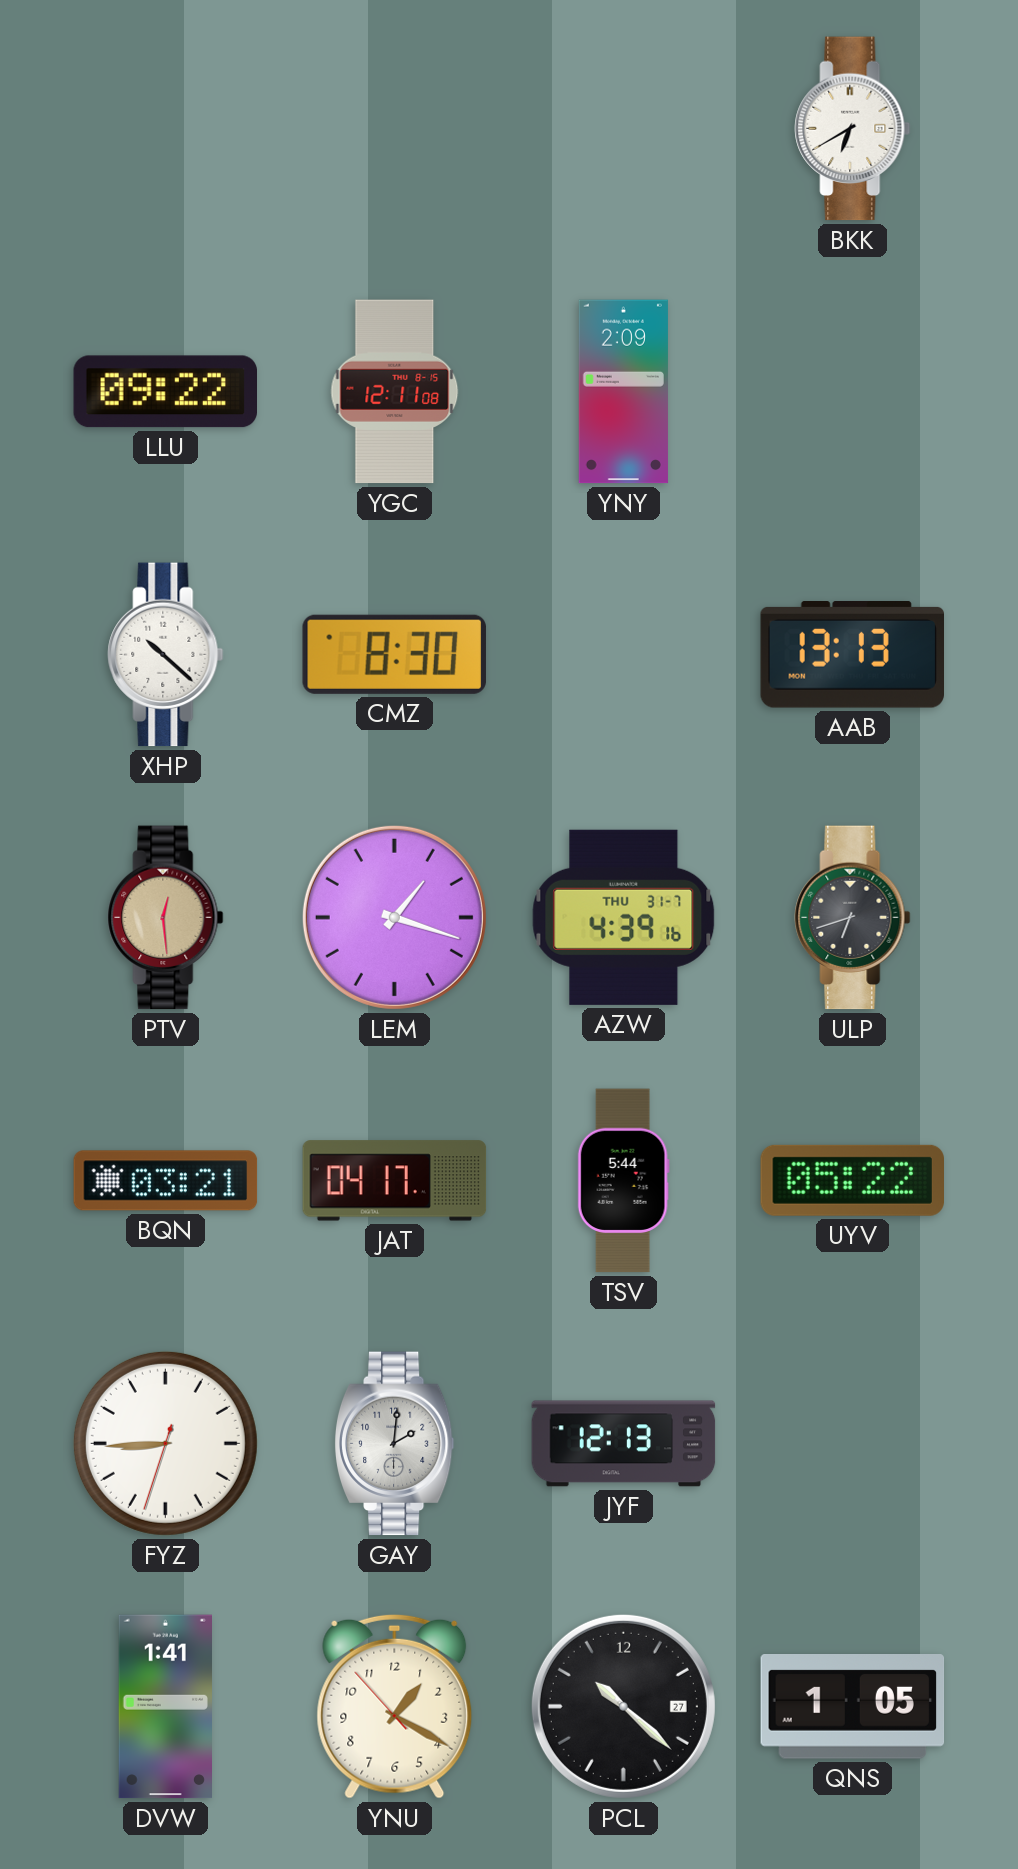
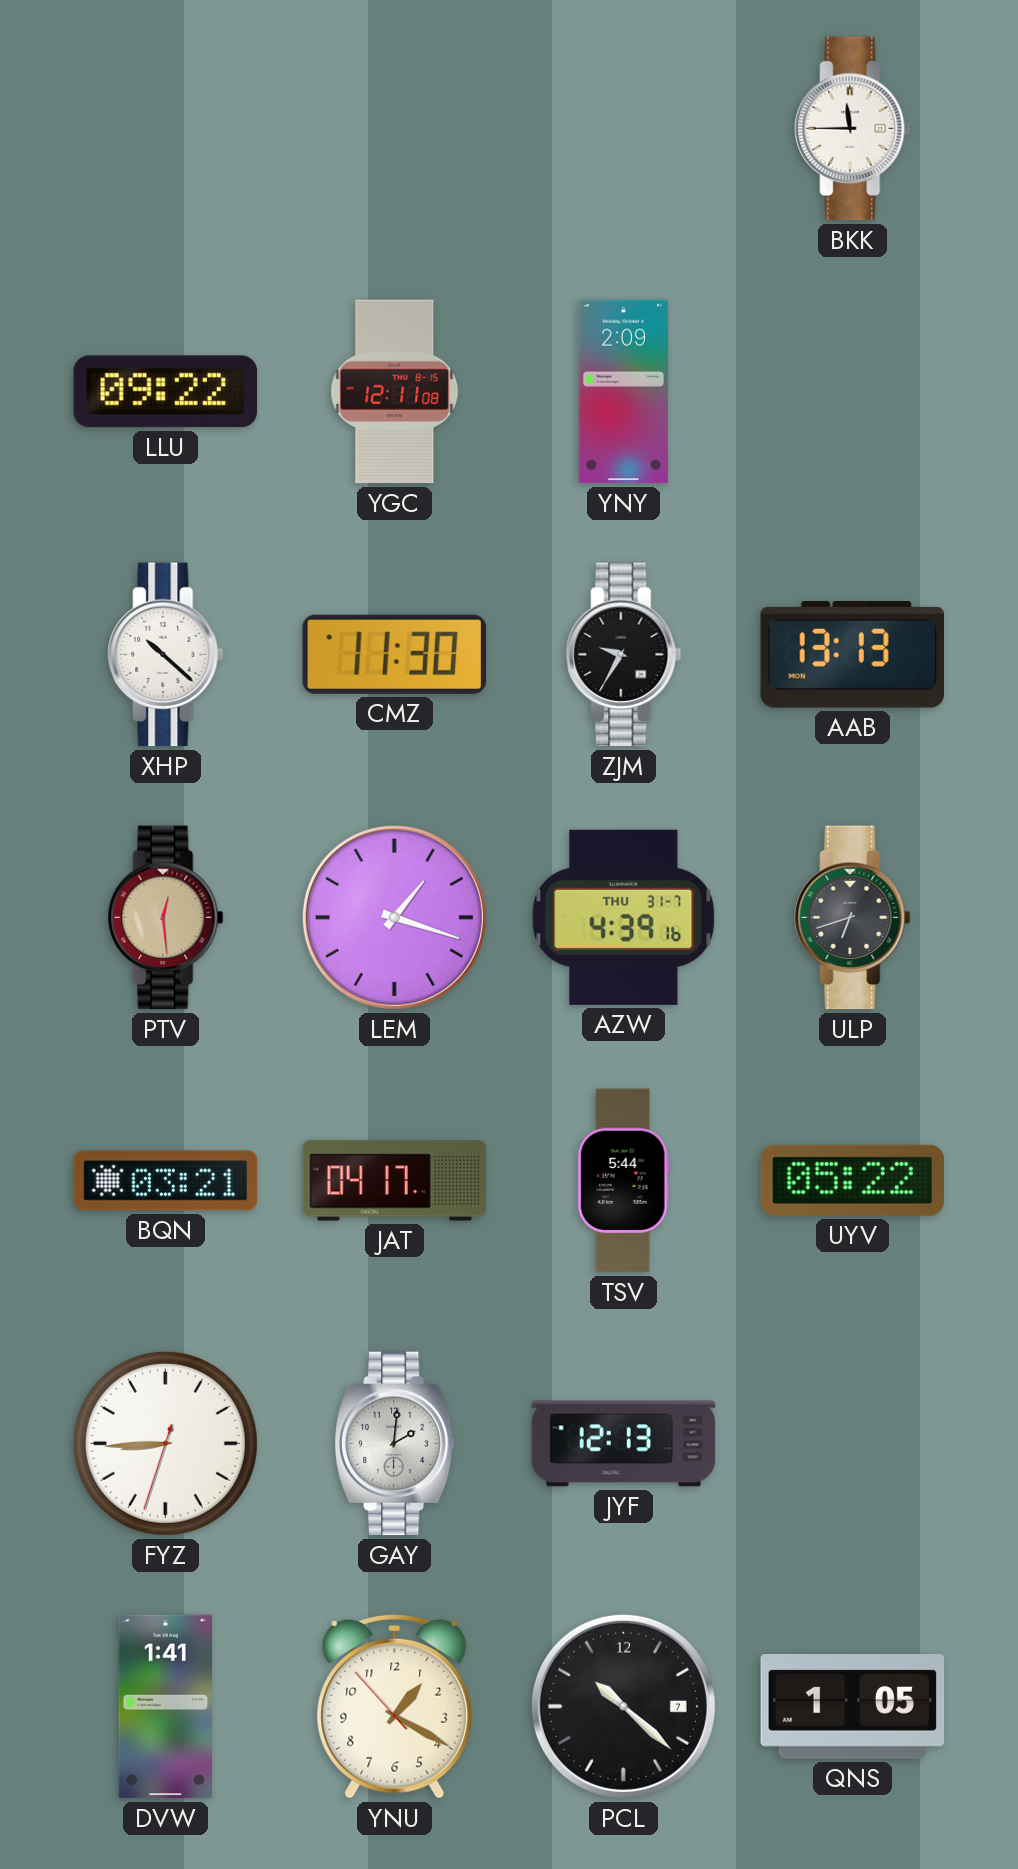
BKK: 6:40 -> 11:45 (853, 129)
CMZ: 8:30 -> 11:30 (394, 654)
ZJM: none -> 9:35 (624, 655)
PCL date: 27 -> 7 (623, 1706)
